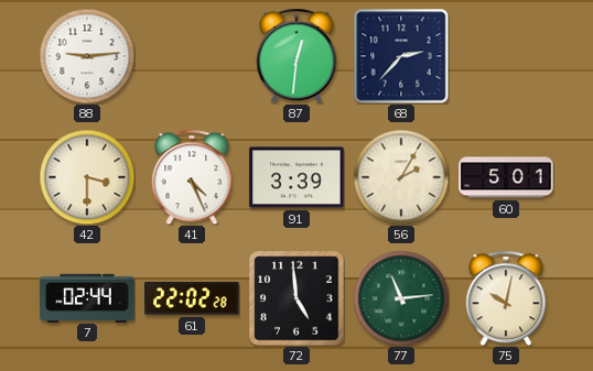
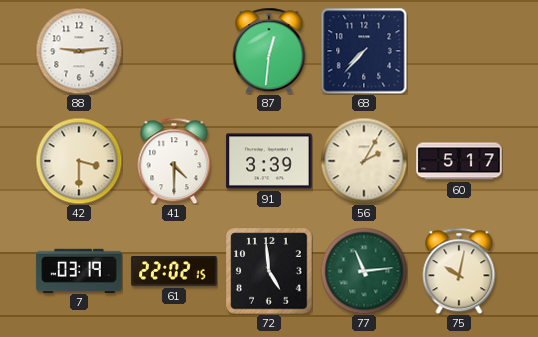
68: 2:37 -> 7:37 (364, 51)
41: 4:26 -> 4:30 (174, 161)
60: 5:01 -> 5:17 (459, 161)
7: 02:44 -> 03:19 (79, 270)
61: 22:02:28 -> 22:02:15 (174, 271)
